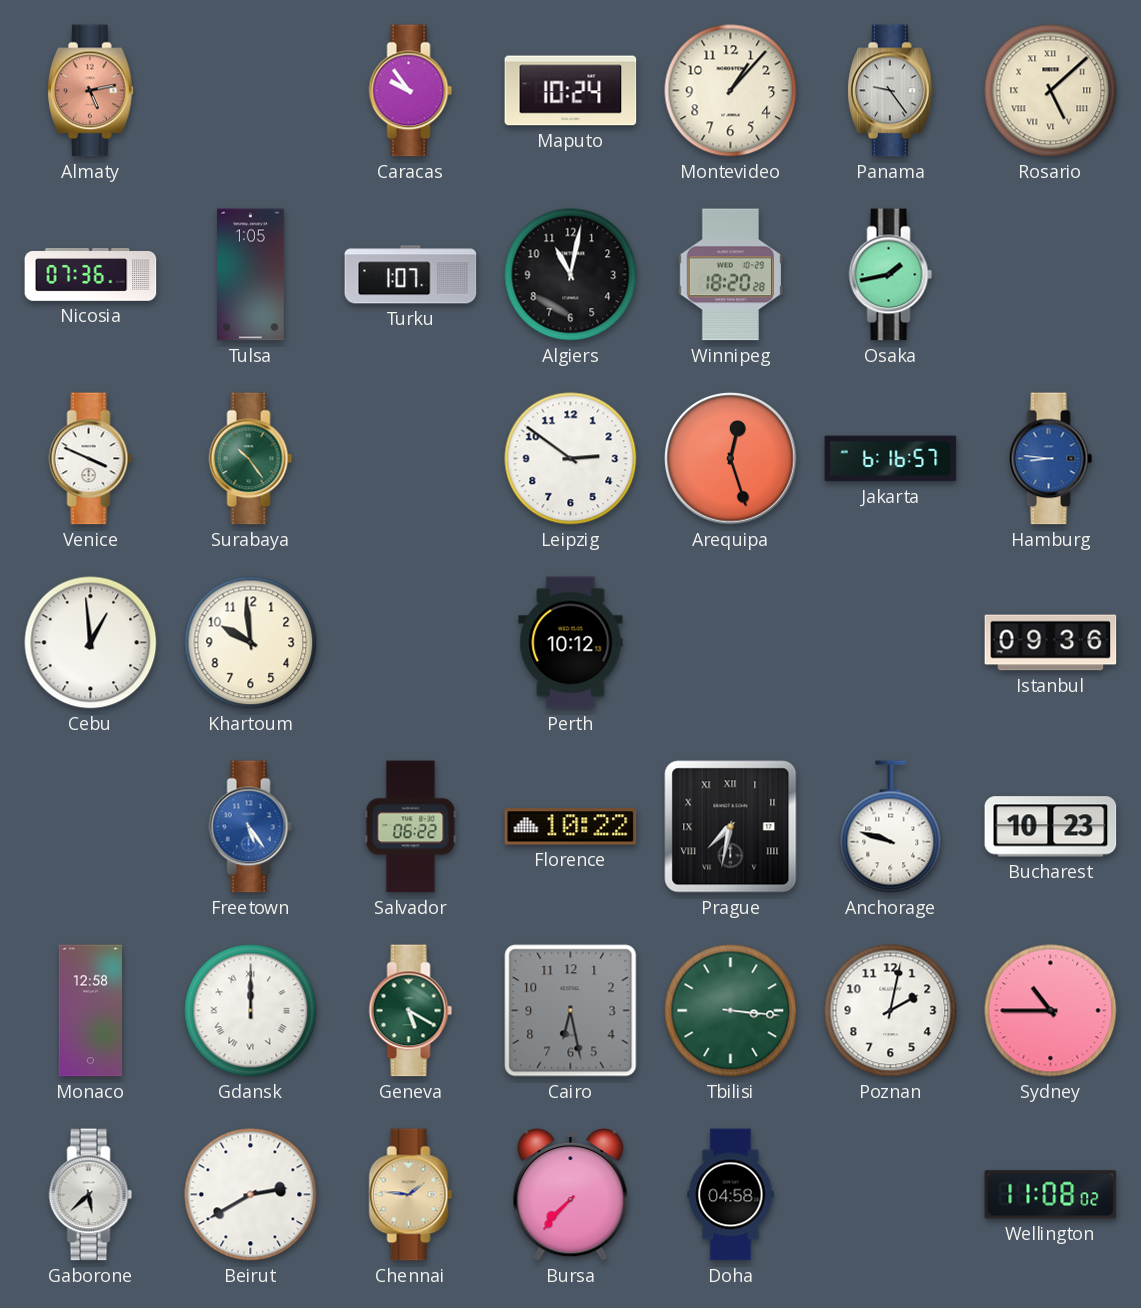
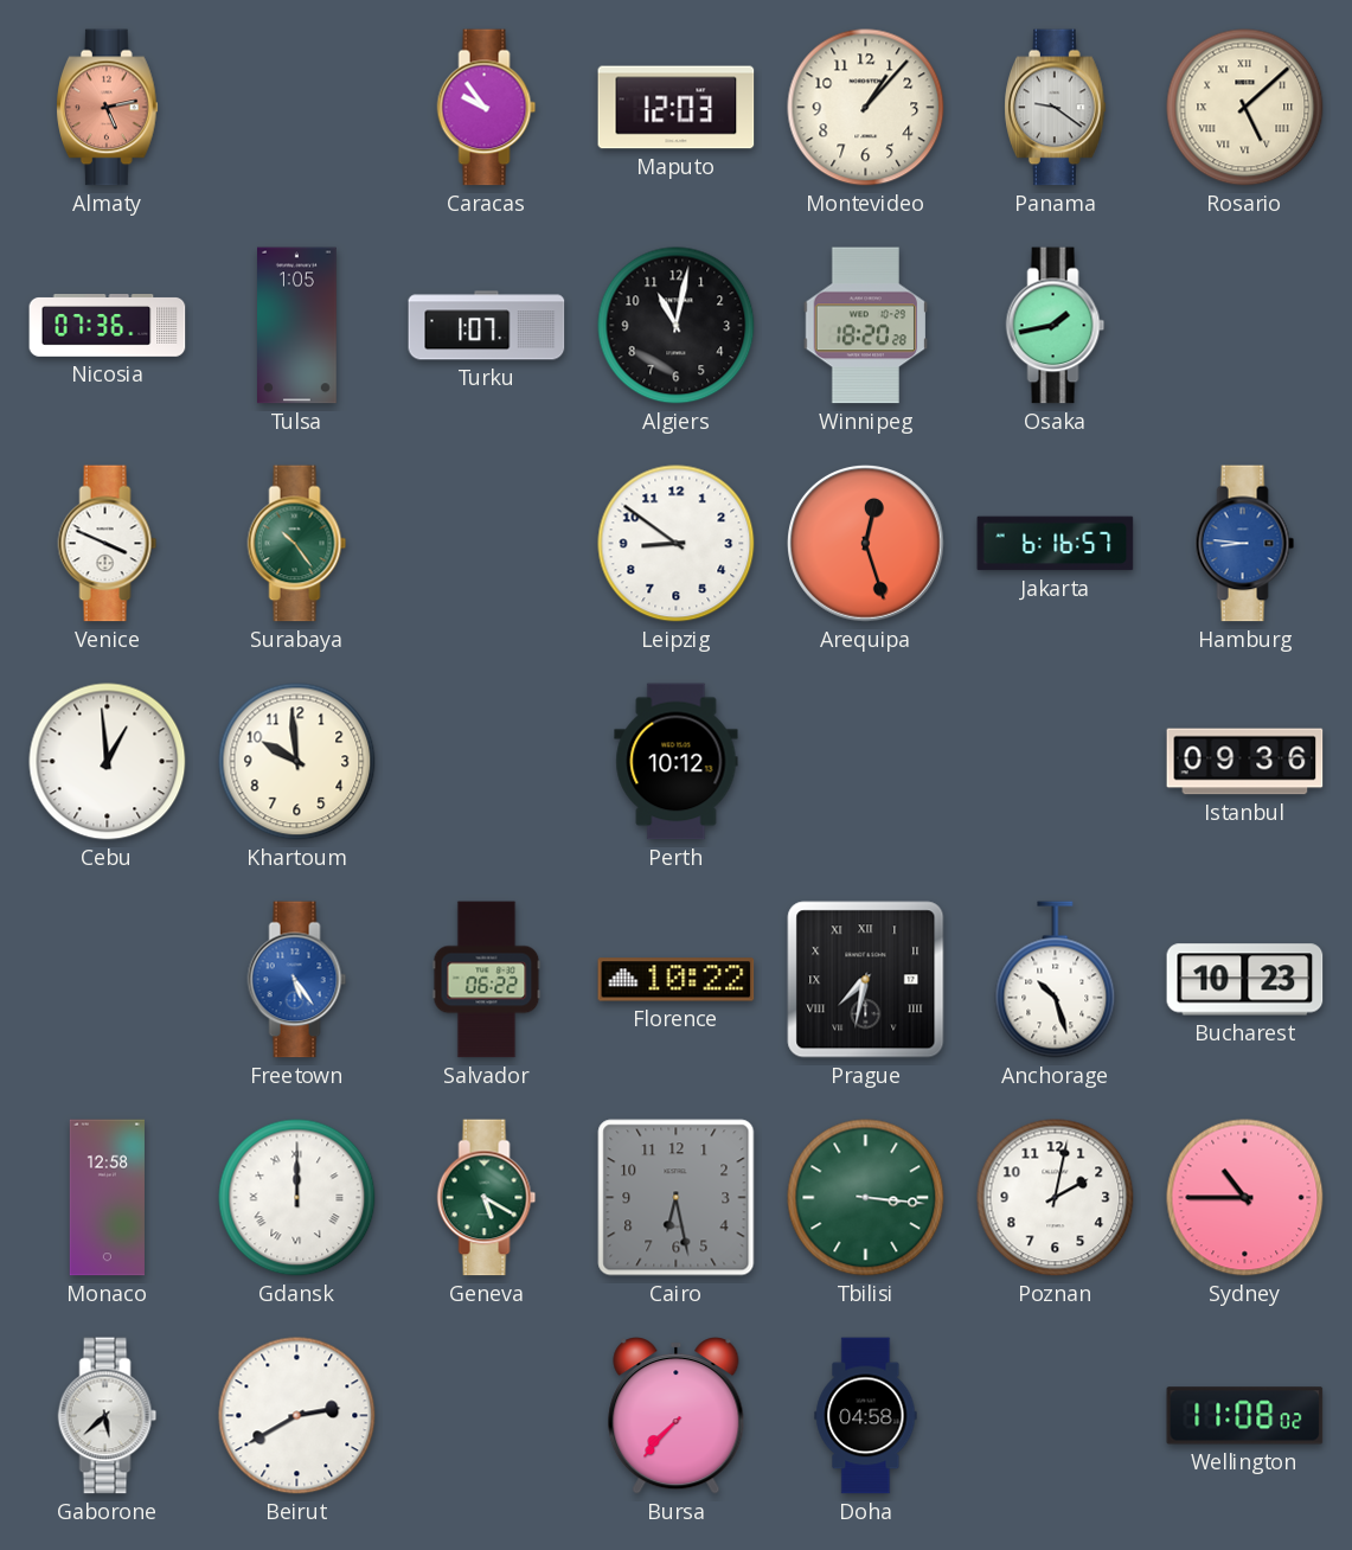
Maputo: 10:24 -> 12:03 (677, 108)
Panama: 9:24 -> 9:21 (1056, 108)
Leipzig: 2:51 -> 8:51 (677, 544)
Anchorage: 9:48 -> 10:27 (1056, 980)
Chennai: 1:46 -> none (411, 1195)
